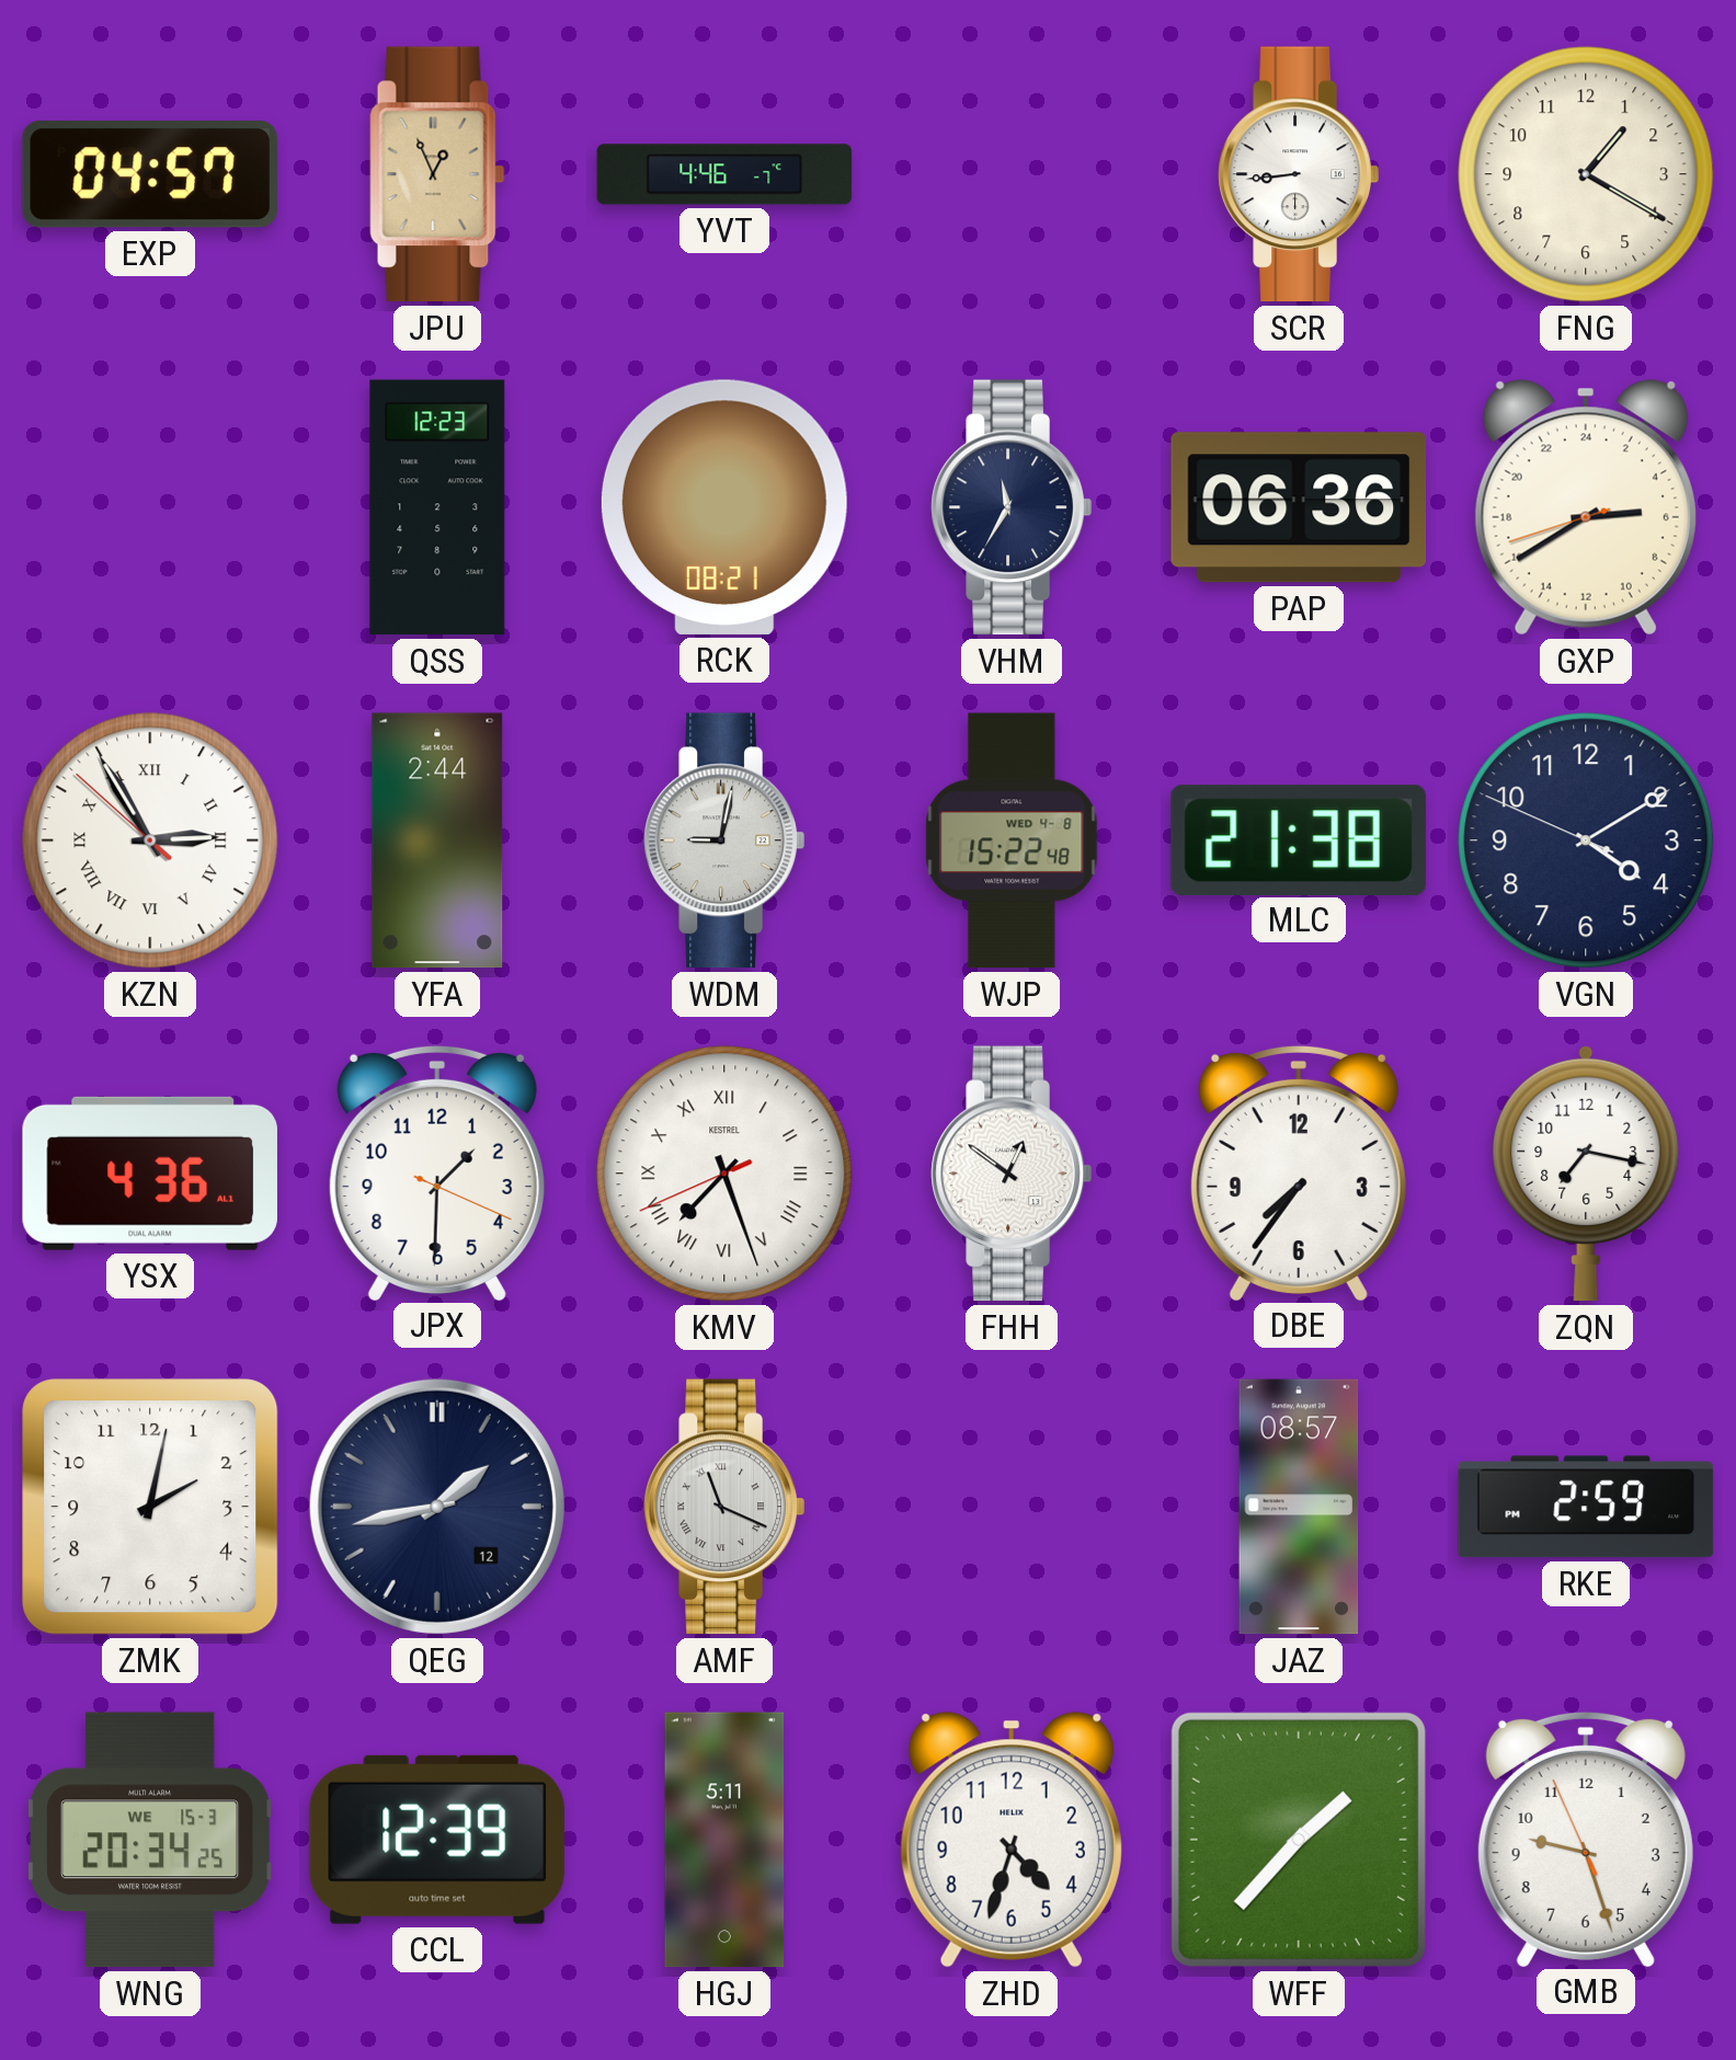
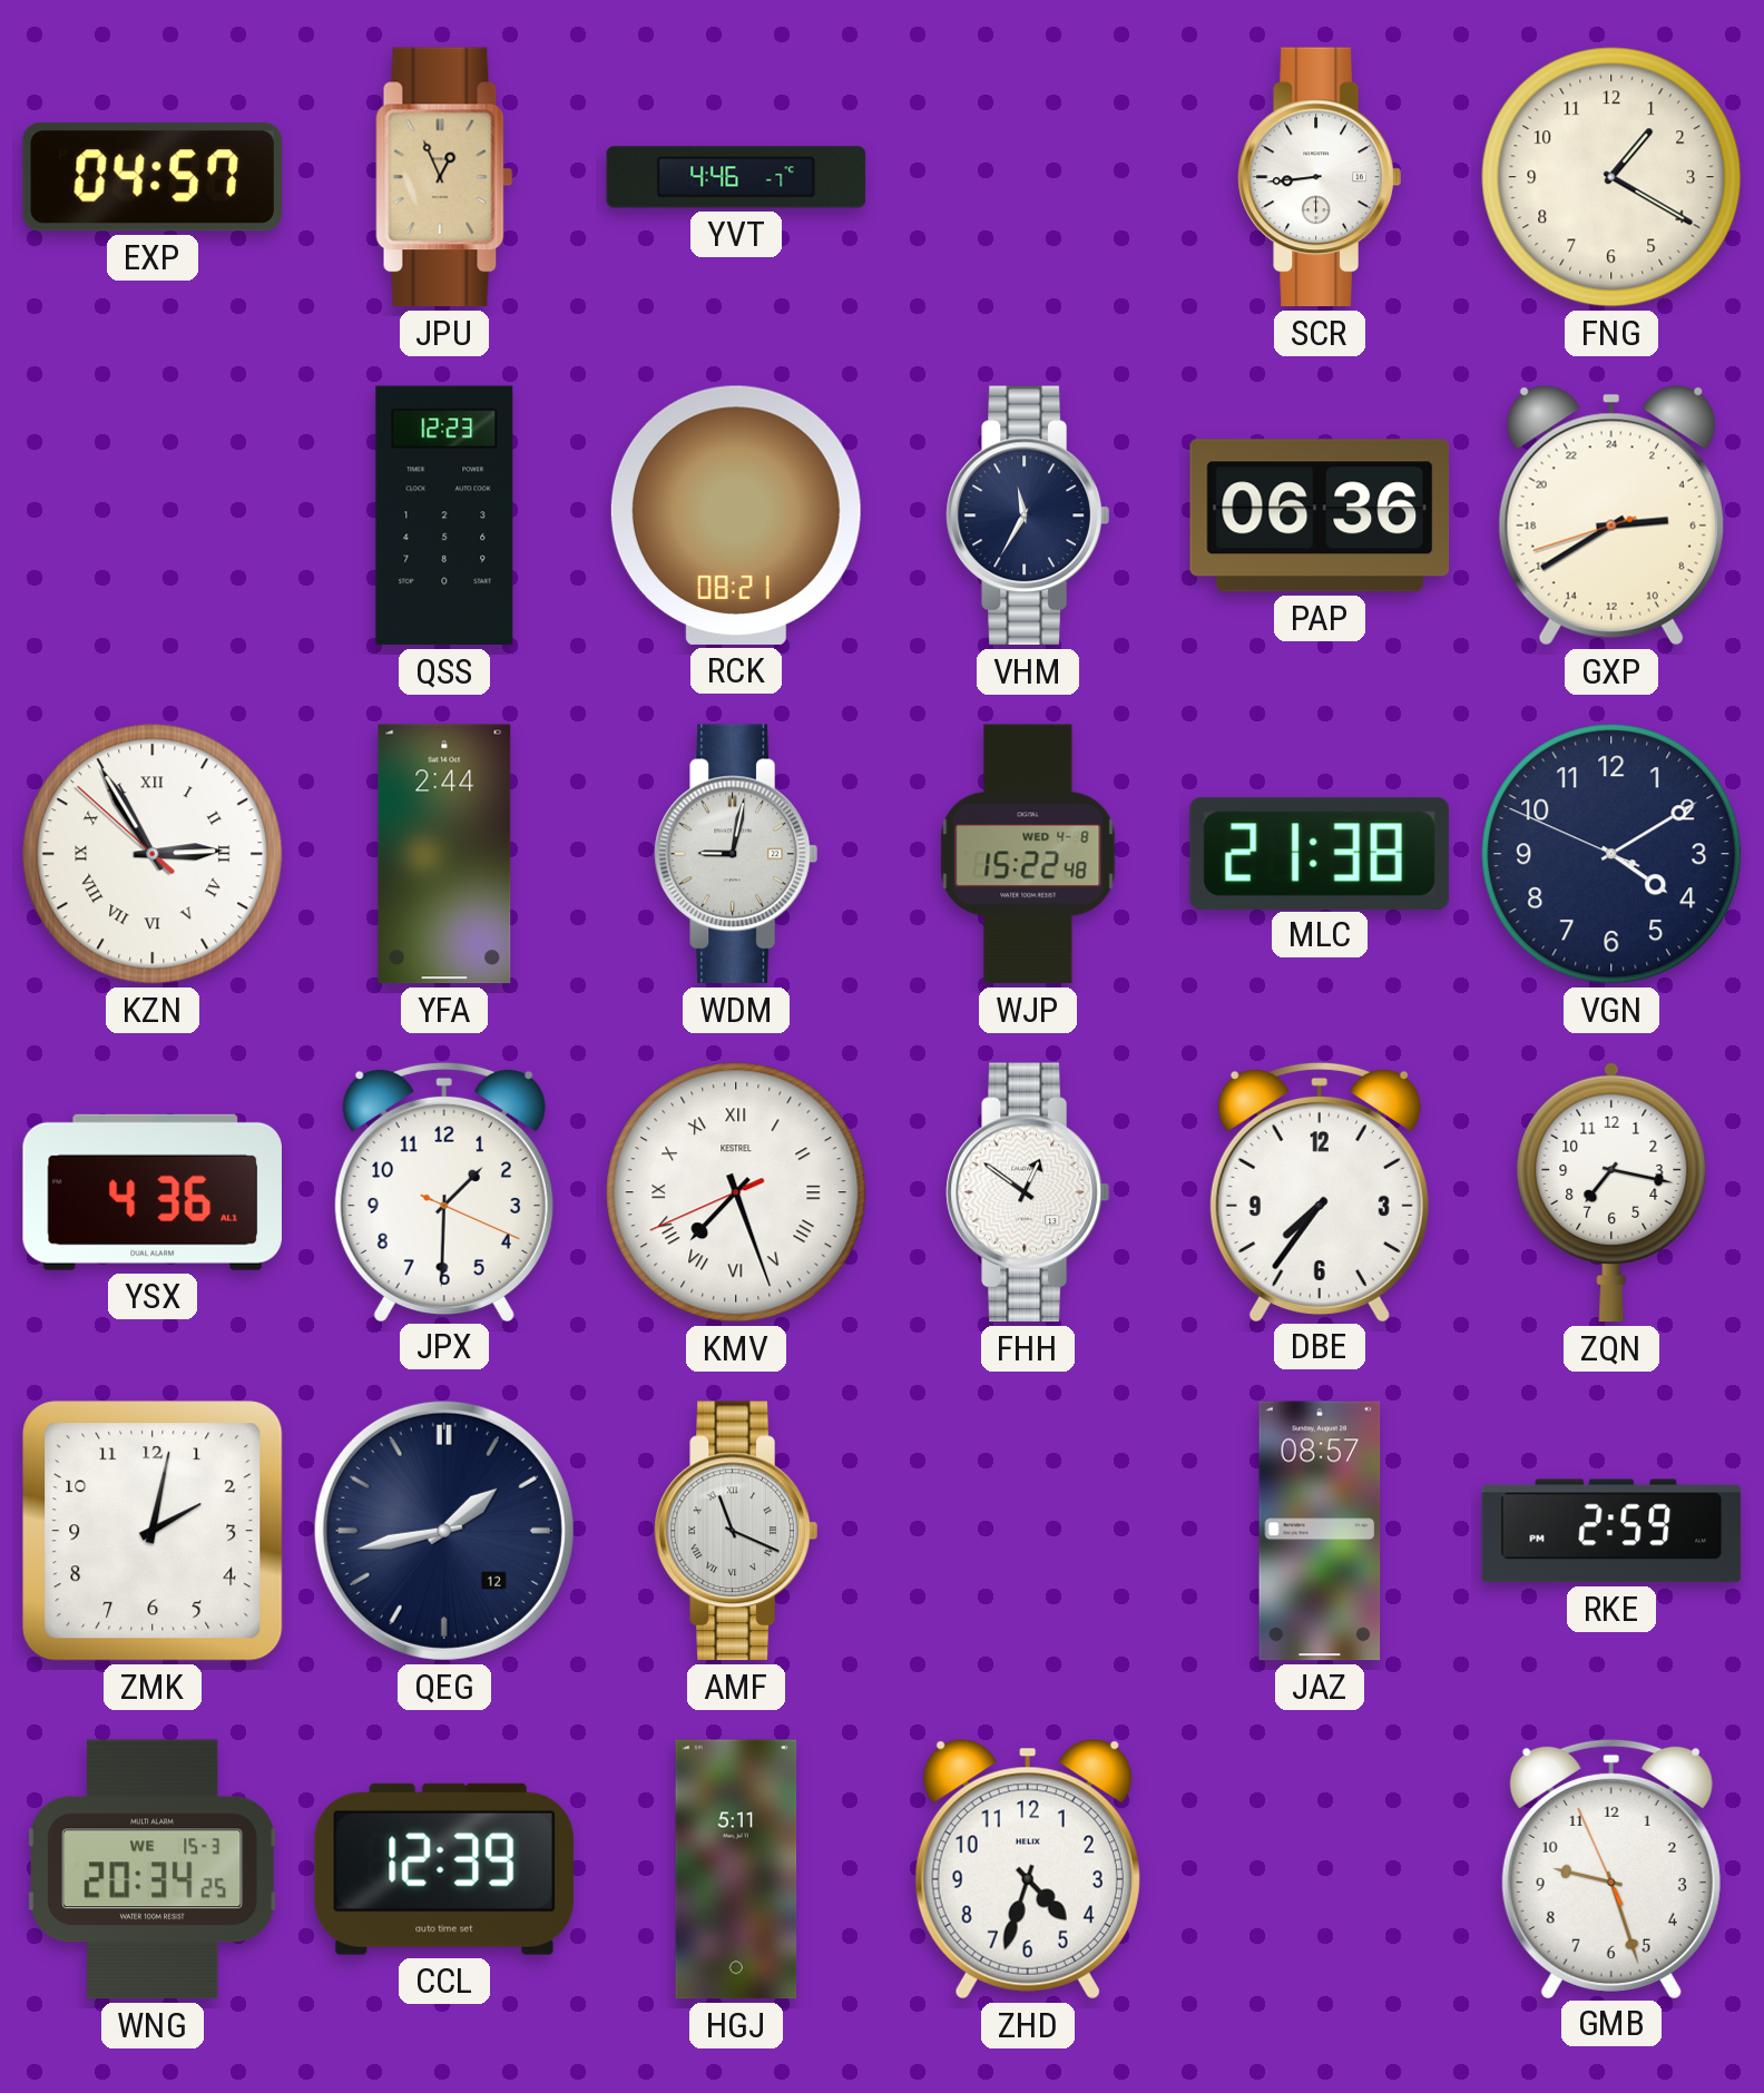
WFF: 1:37 -> none (1299, 1840)
